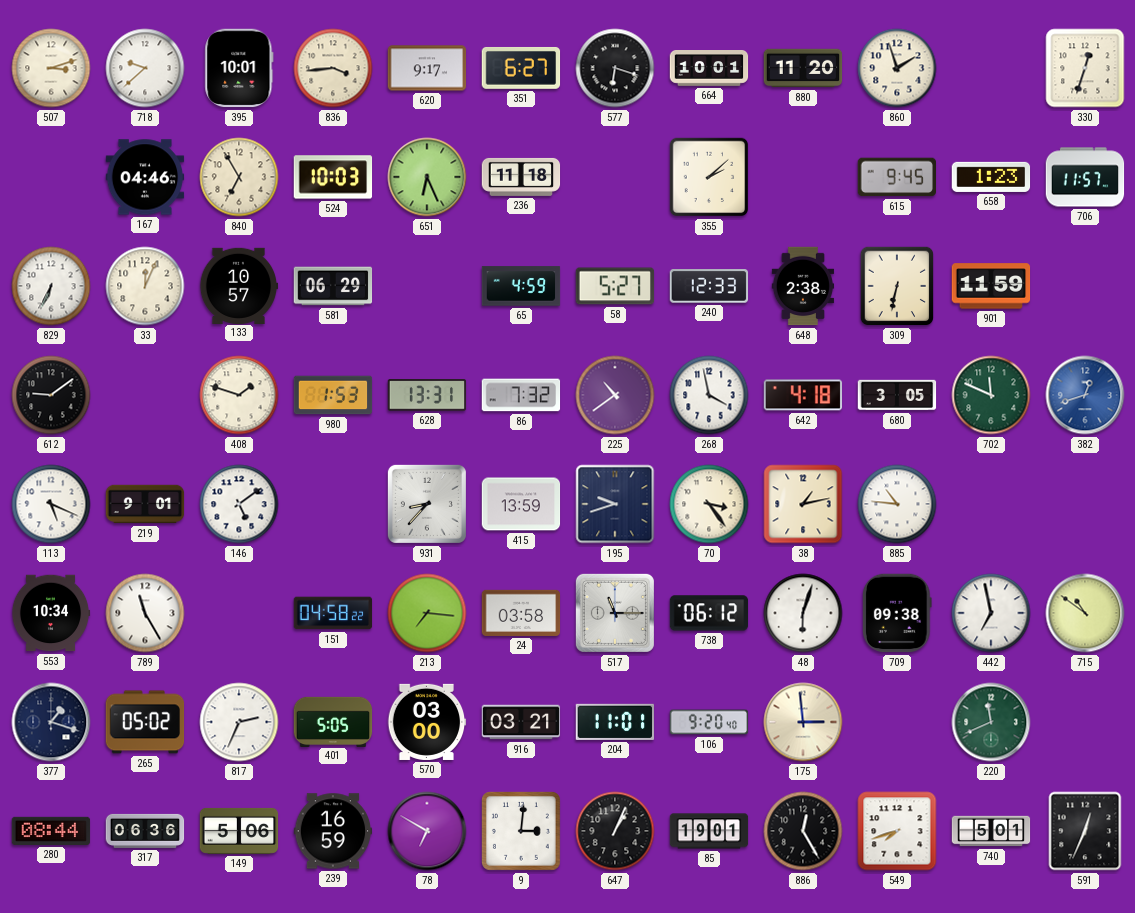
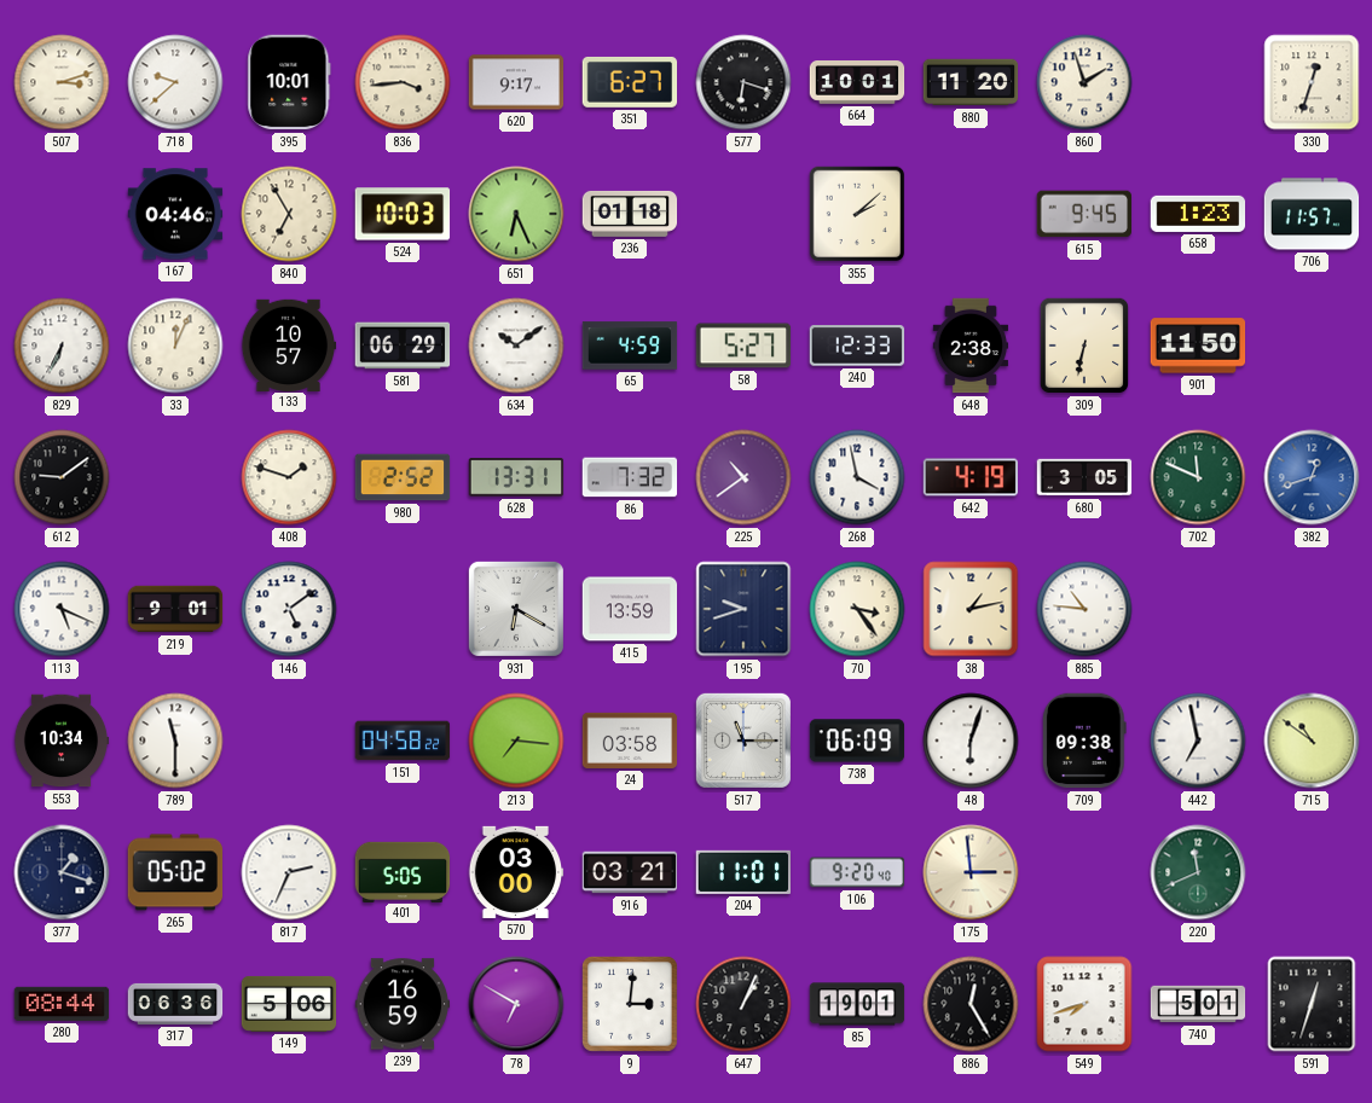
236: 11:18 -> 01:18 (630, 214)
634: none -> 10:09 (516, 346)
901: 11:59 -> 11:50 (1198, 346)
980: 1:53 -> 2:52 (403, 477)
642: 4:18 -> 4:19 (971, 477)
931: 8:37 -> 6:20 (516, 609)
789: 11:25 -> 11:30 (175, 741)
738: 06:12 -> 06:09 (857, 741)
591: 12:34 -> 12:33 (1312, 1004)
